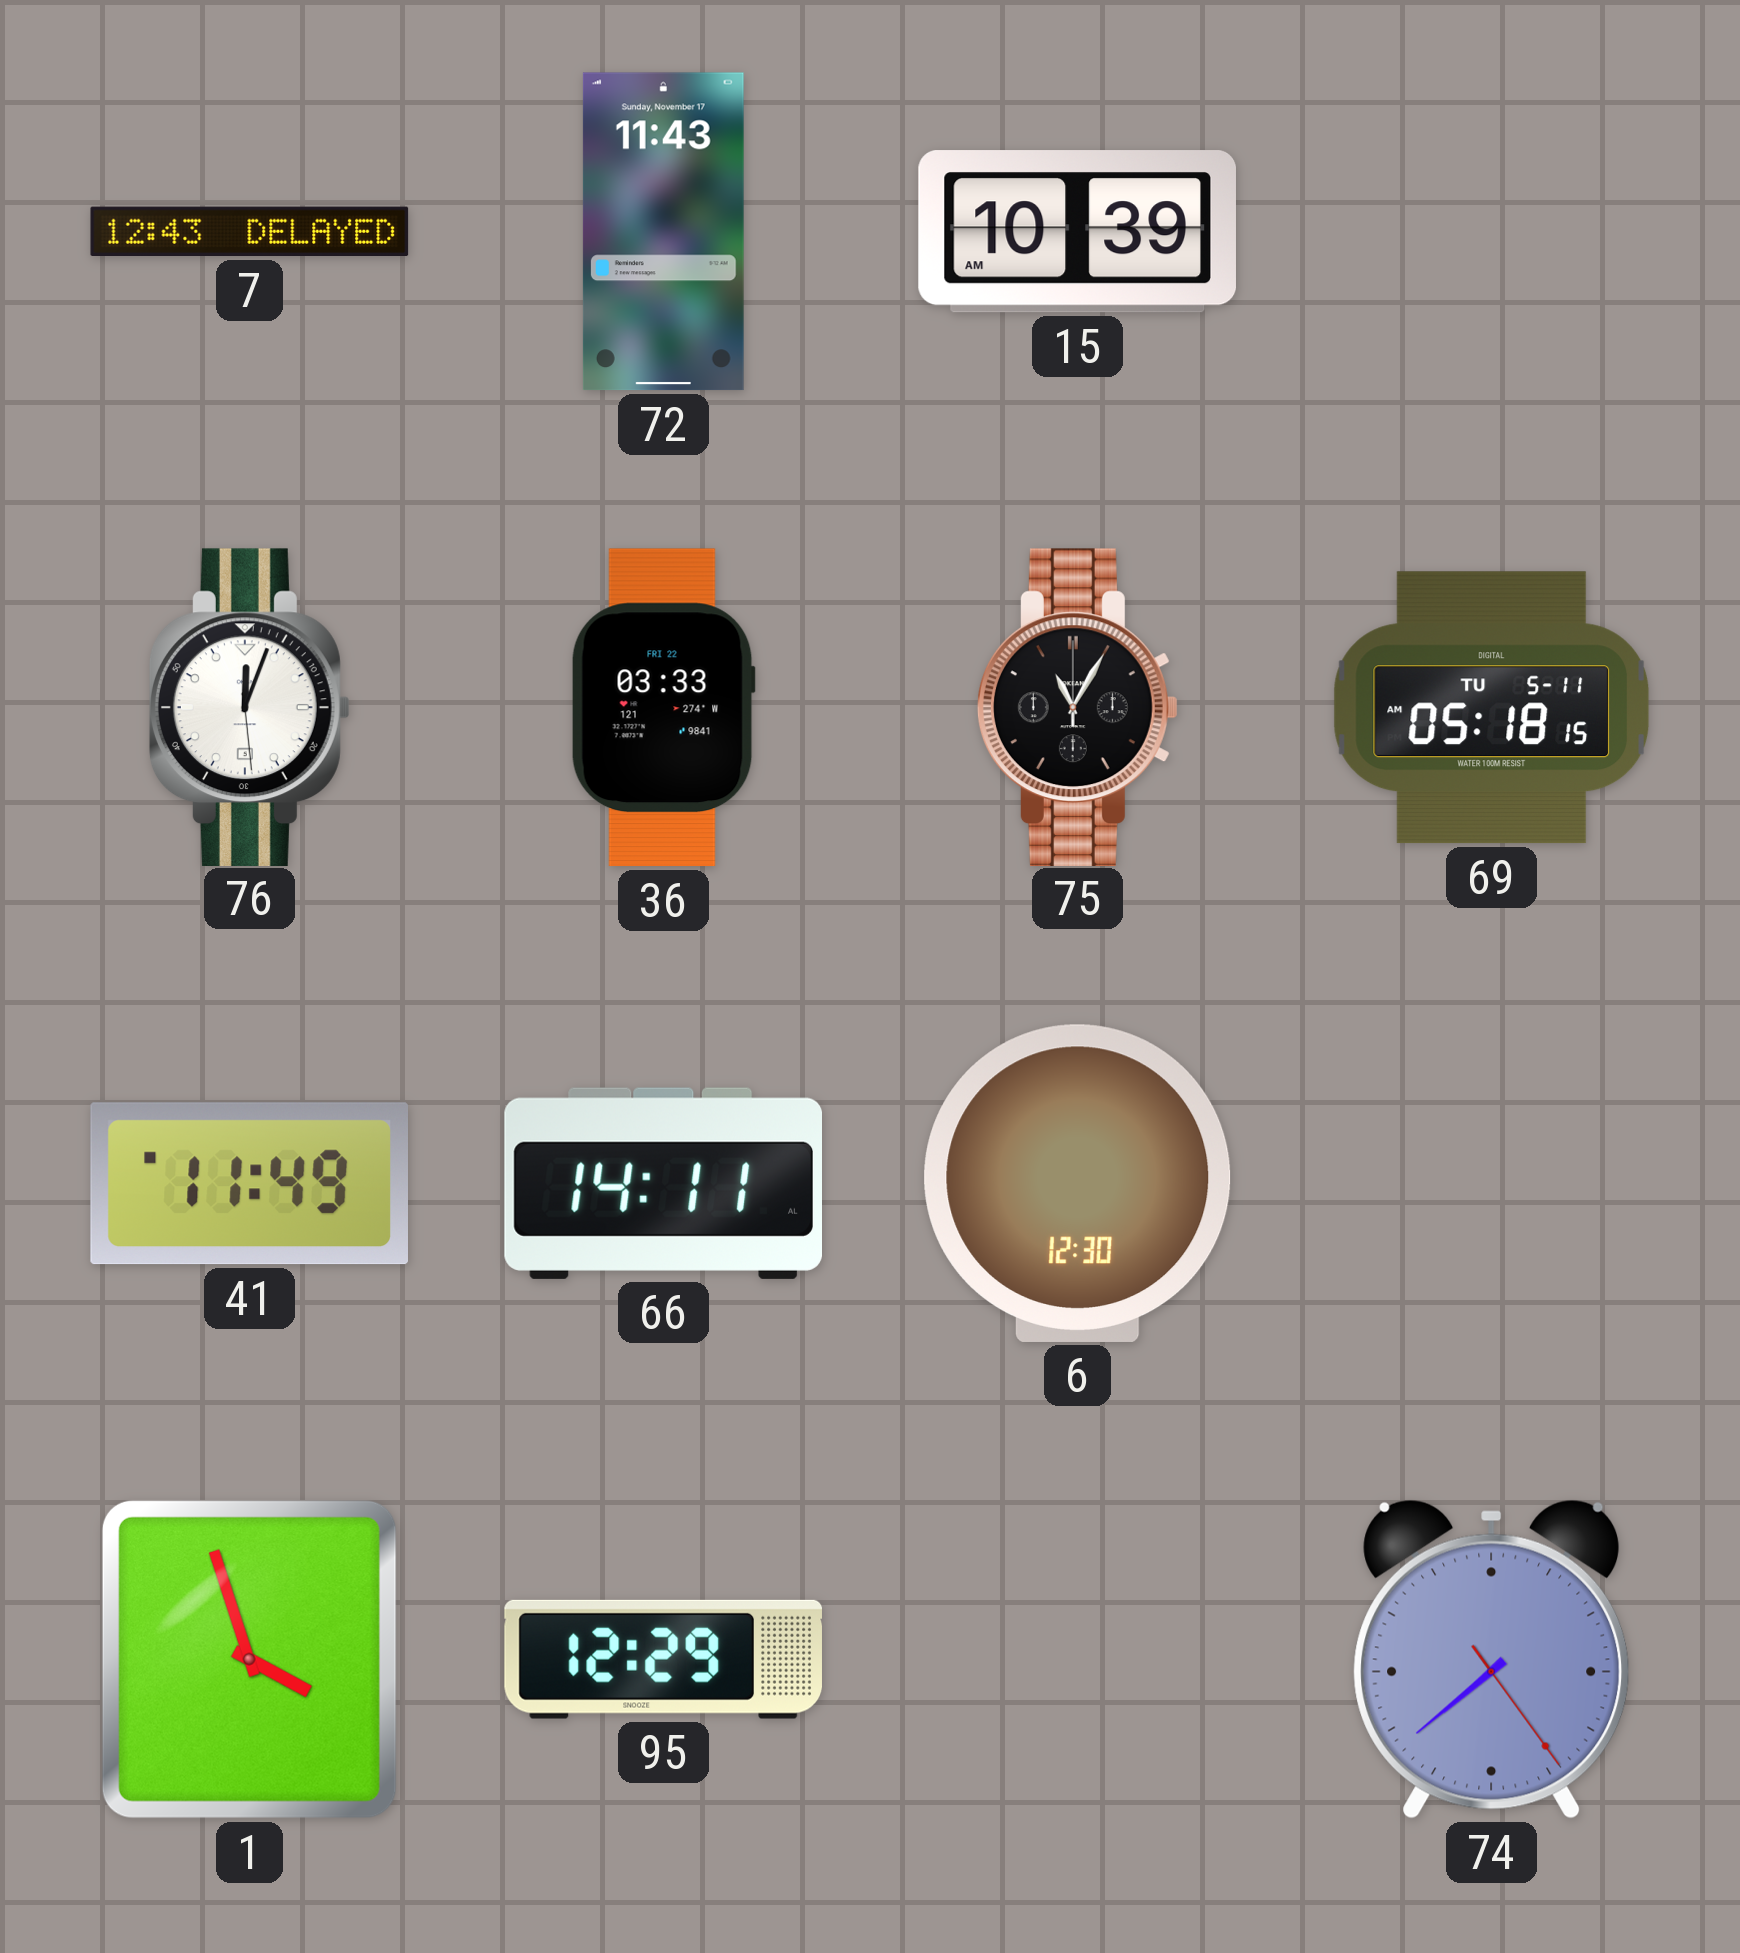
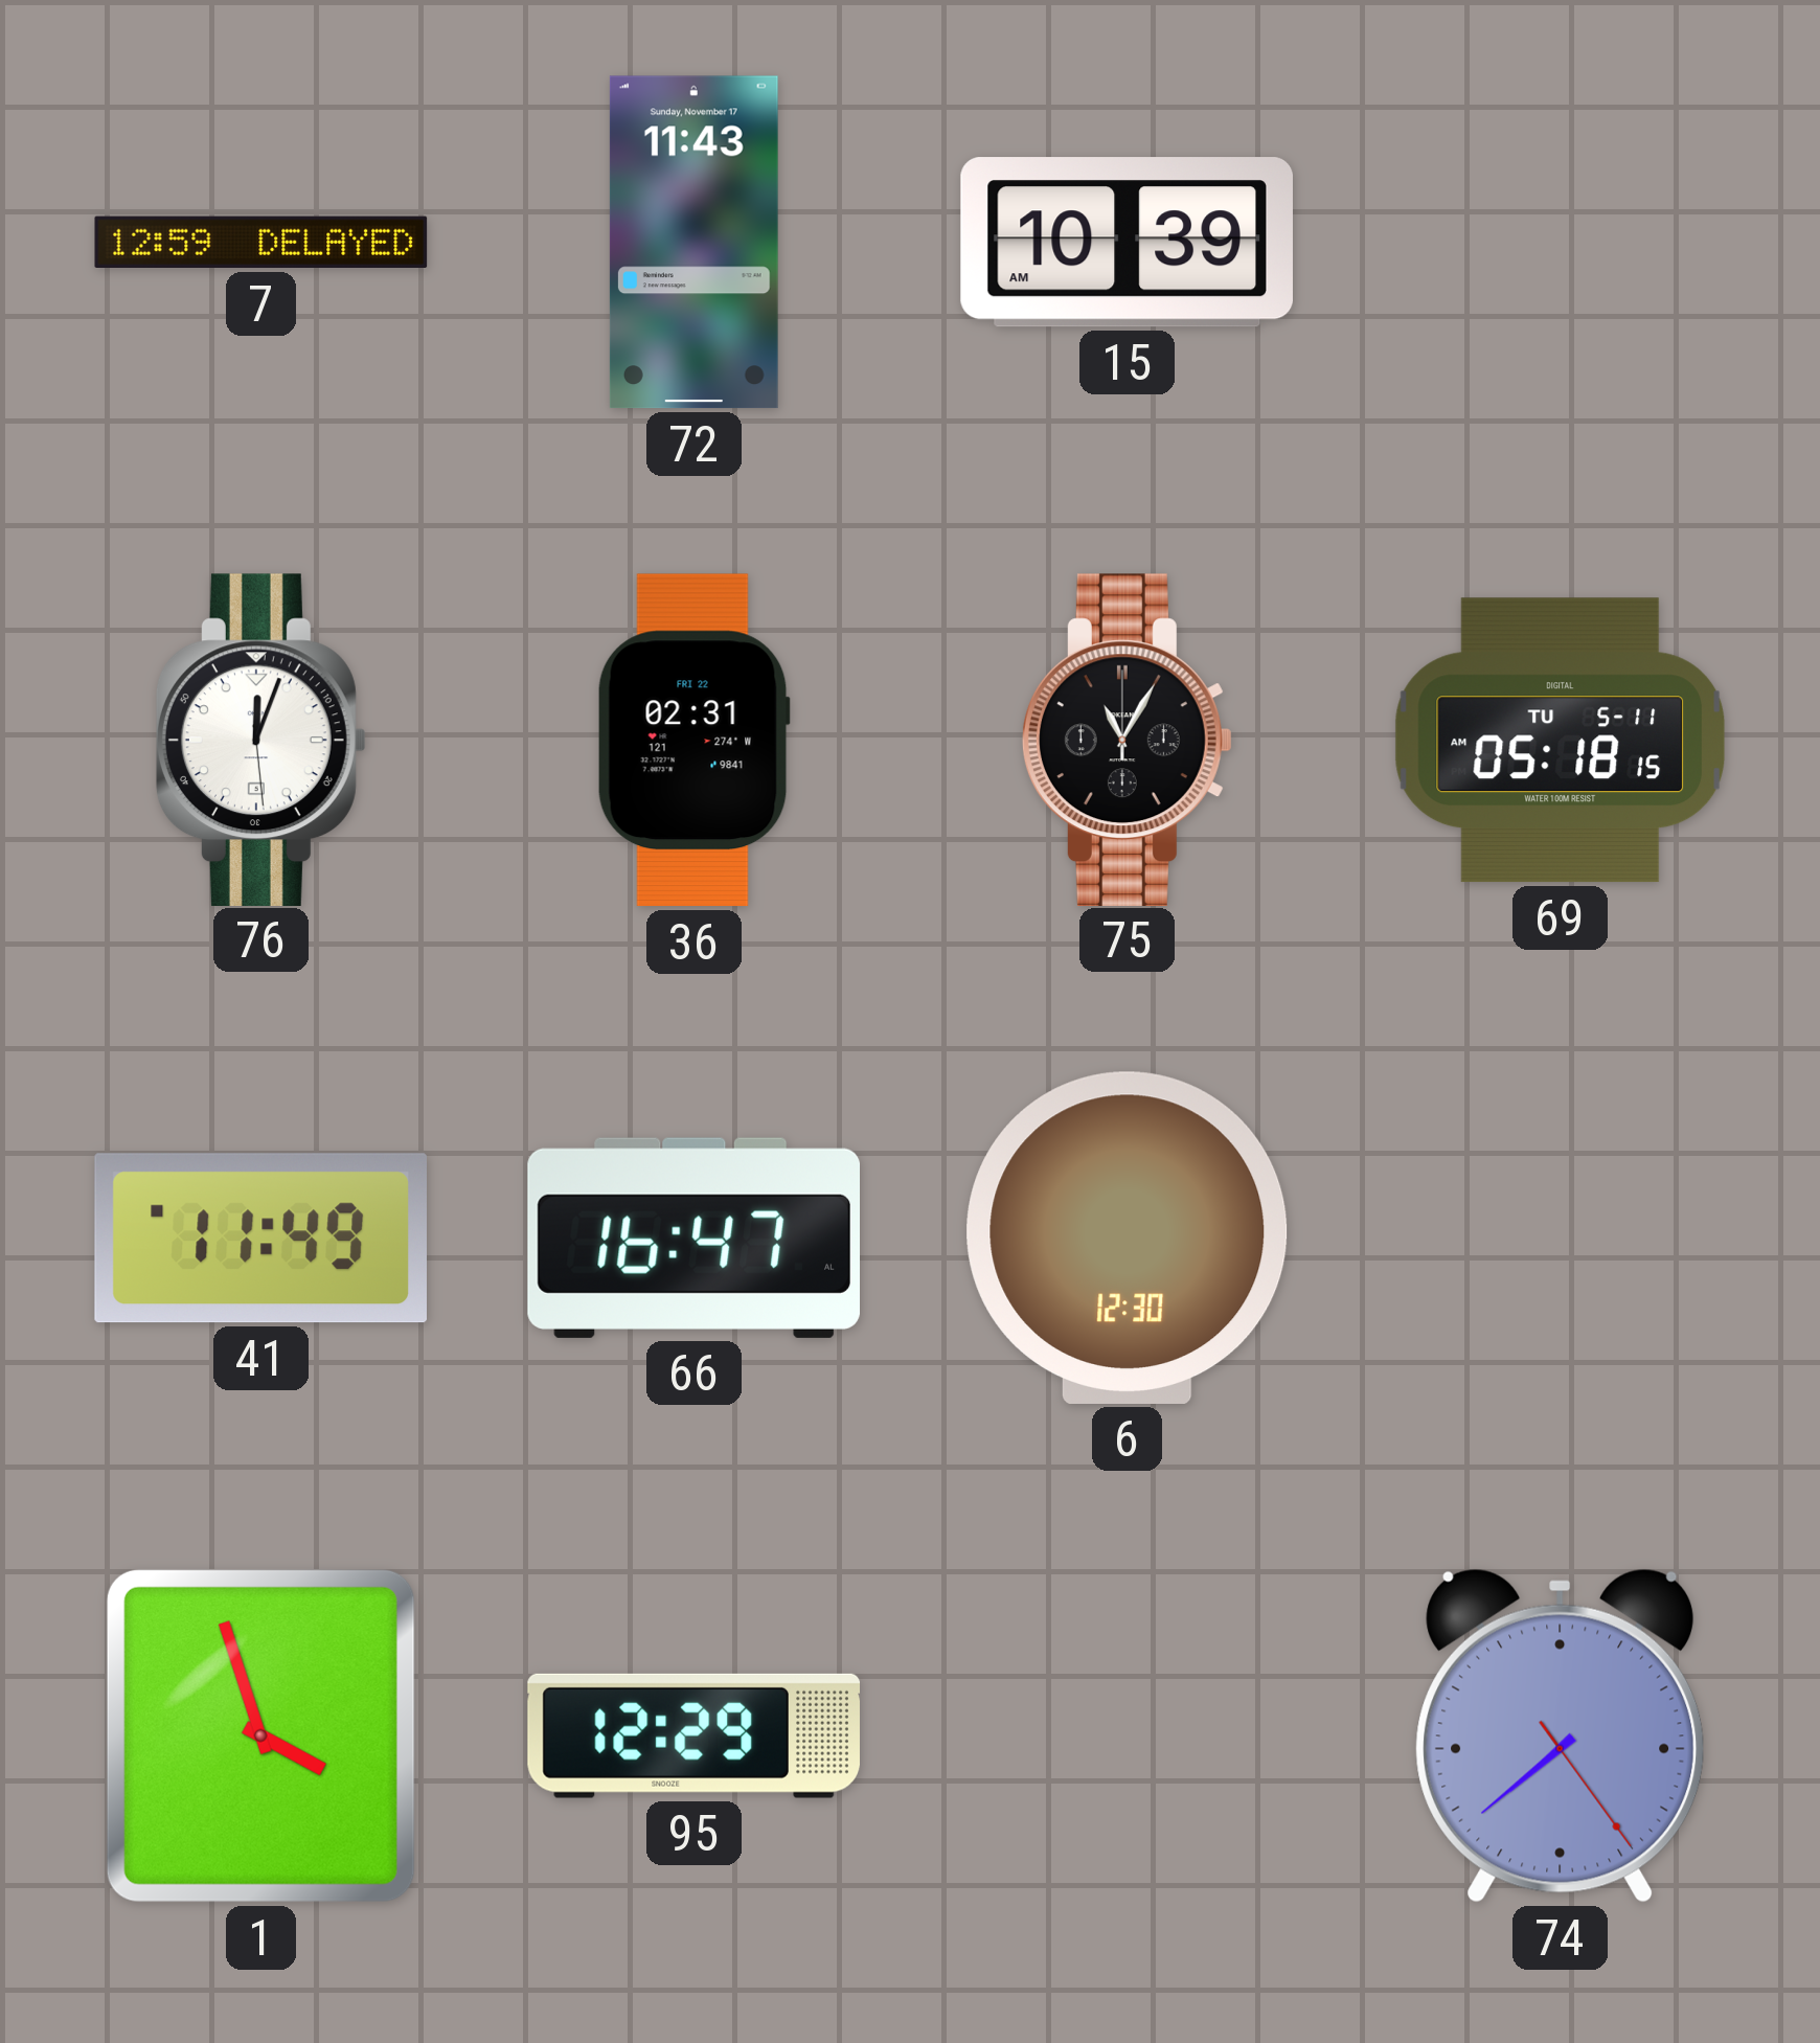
7: 12:43 -> 12:59 (261, 243)
36: 03:33 -> 02:31 (693, 741)
66: 14:11 -> 16:47 (693, 1238)
